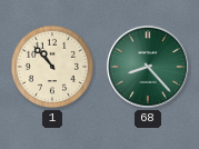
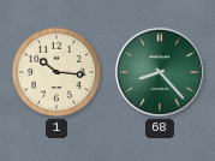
1: 10:53 -> 10:16 (56, 72)
